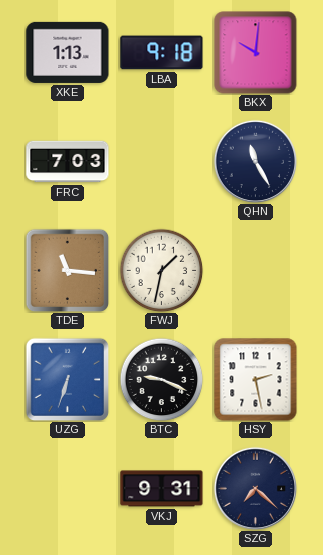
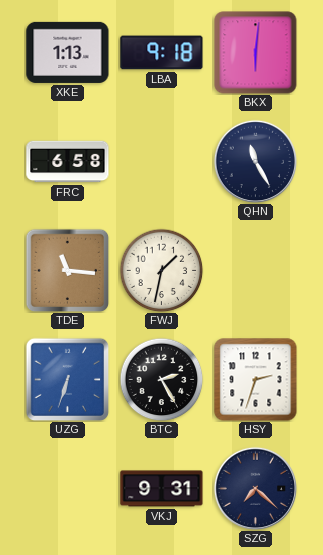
BKX: 10:01 -> 6:01 (256, 53)
FRC: 7:03 -> 6:58 (68, 162)
BTC: 9:19 -> 2:25 (161, 379)
HSY: 2:28 -> 2:33 (256, 380)
